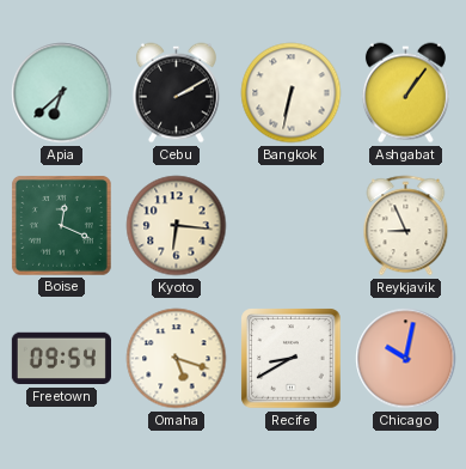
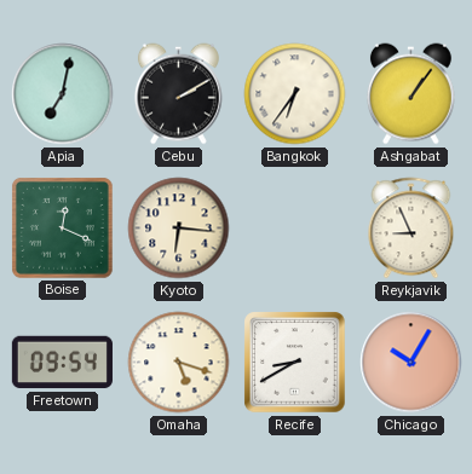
Apia: 6:38 -> 7:02 (63, 94)
Bangkok: 6:32 -> 6:36 (295, 94)
Chicago: 10:02 -> 10:05 (411, 363)
